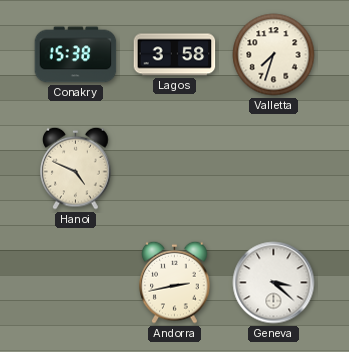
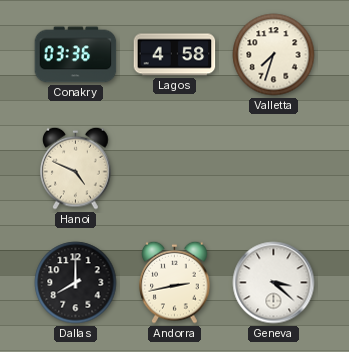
Conakry: 15:38 -> 03:36 (76, 55)
Lagos: 3:58 -> 4:58 (175, 55)
Dallas: none -> 8:00 (76, 283)
